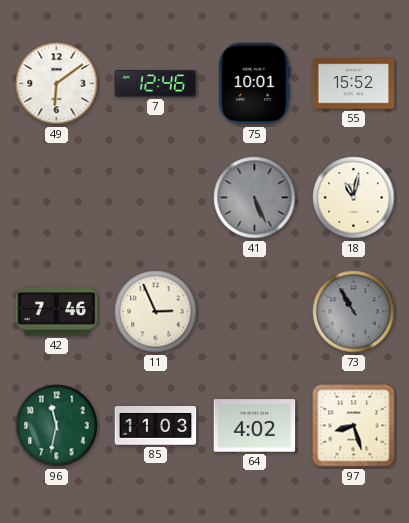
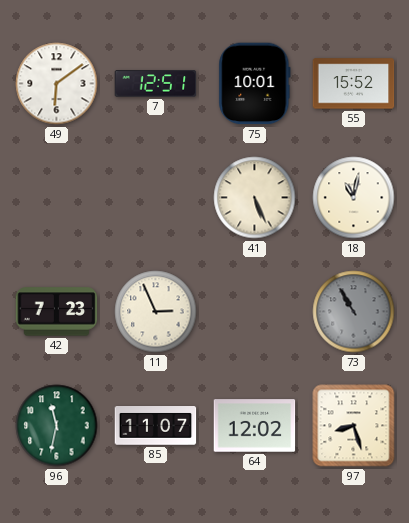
7: 12:46 -> 12:51 (156, 84)
41 dial: grey -> cream (255, 198)
42: 7:46 -> 7:23 (57, 312)
85: 11:03 -> 11:07 (156, 426)
64: 4:02 -> 12:02 (255, 426)
